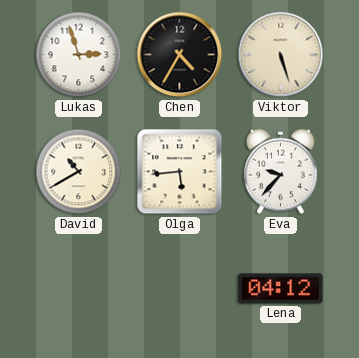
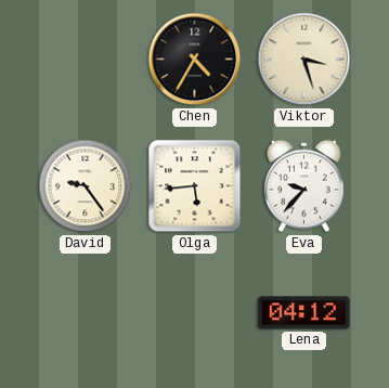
Lukas: 2:57 -> none (79, 55)
Viktor: 5:27 -> 3:27 (304, 60)
David: 10:40 -> 9:24 (86, 186)
